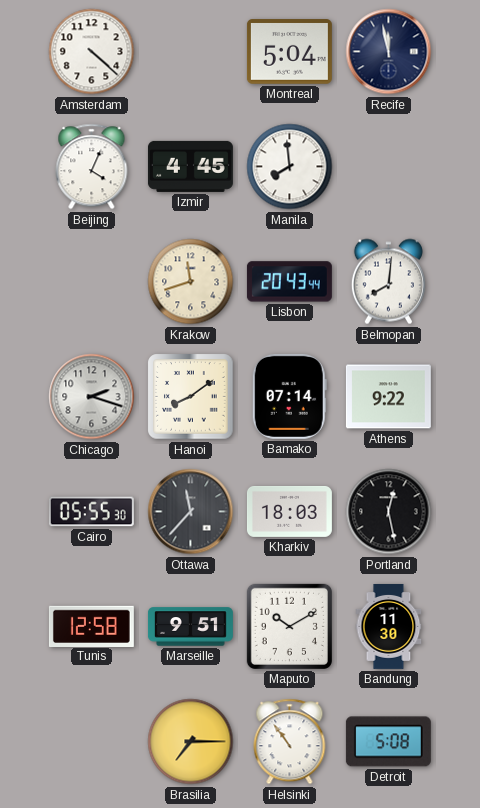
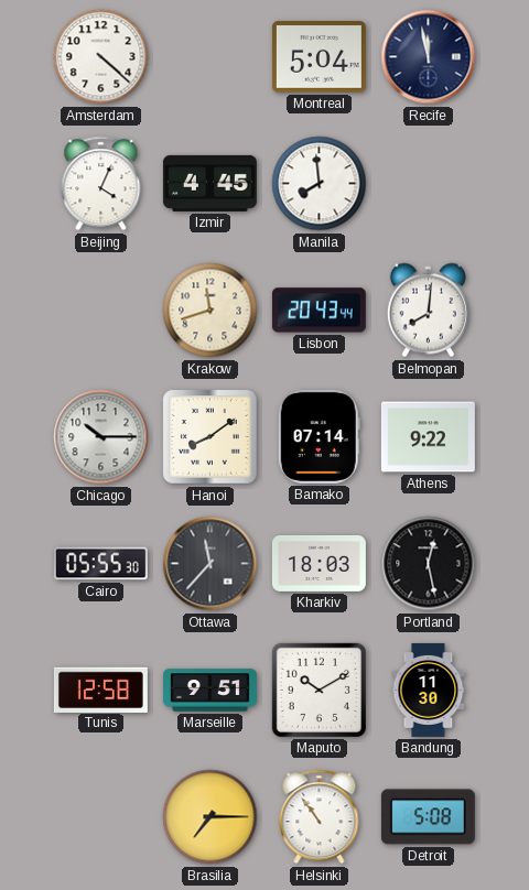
Chicago: 2:18 -> 10:15 (101, 437)
